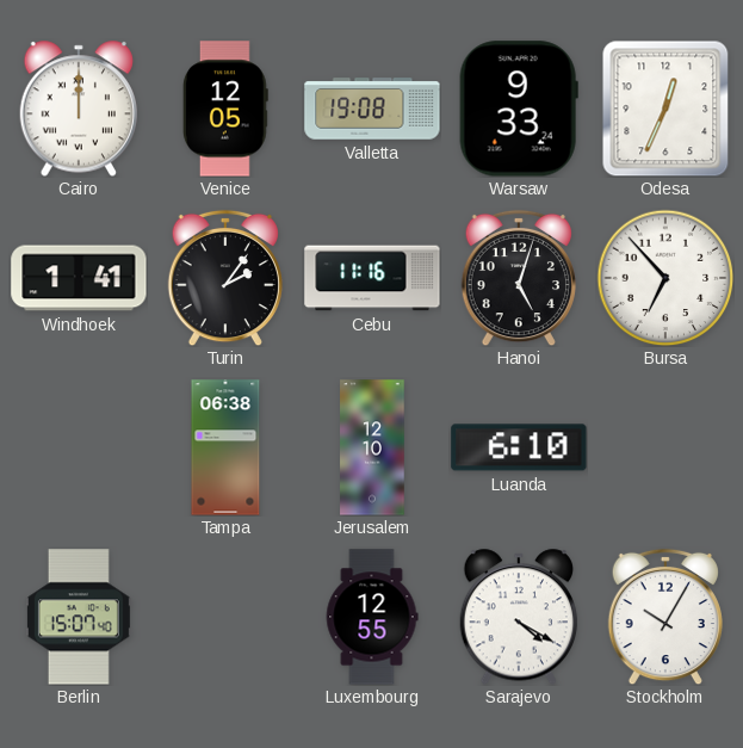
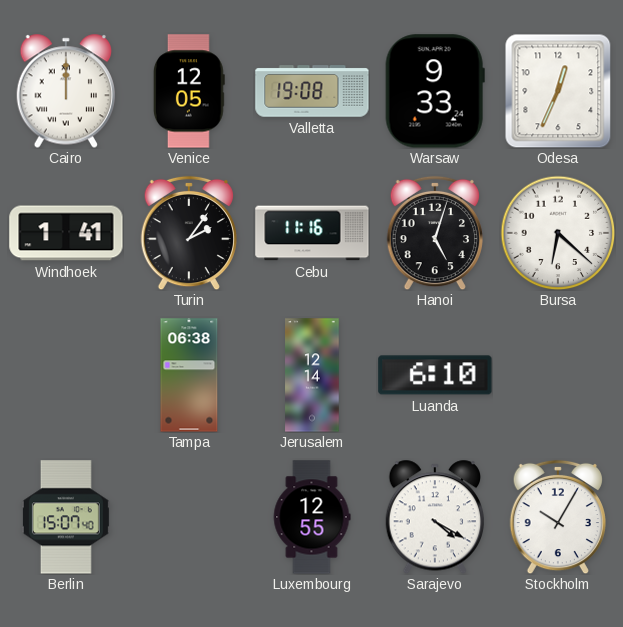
Bursa: 6:53 -> 6:22 (558, 233)
Jerusalem: 12:10 -> 12:14 (312, 375)
